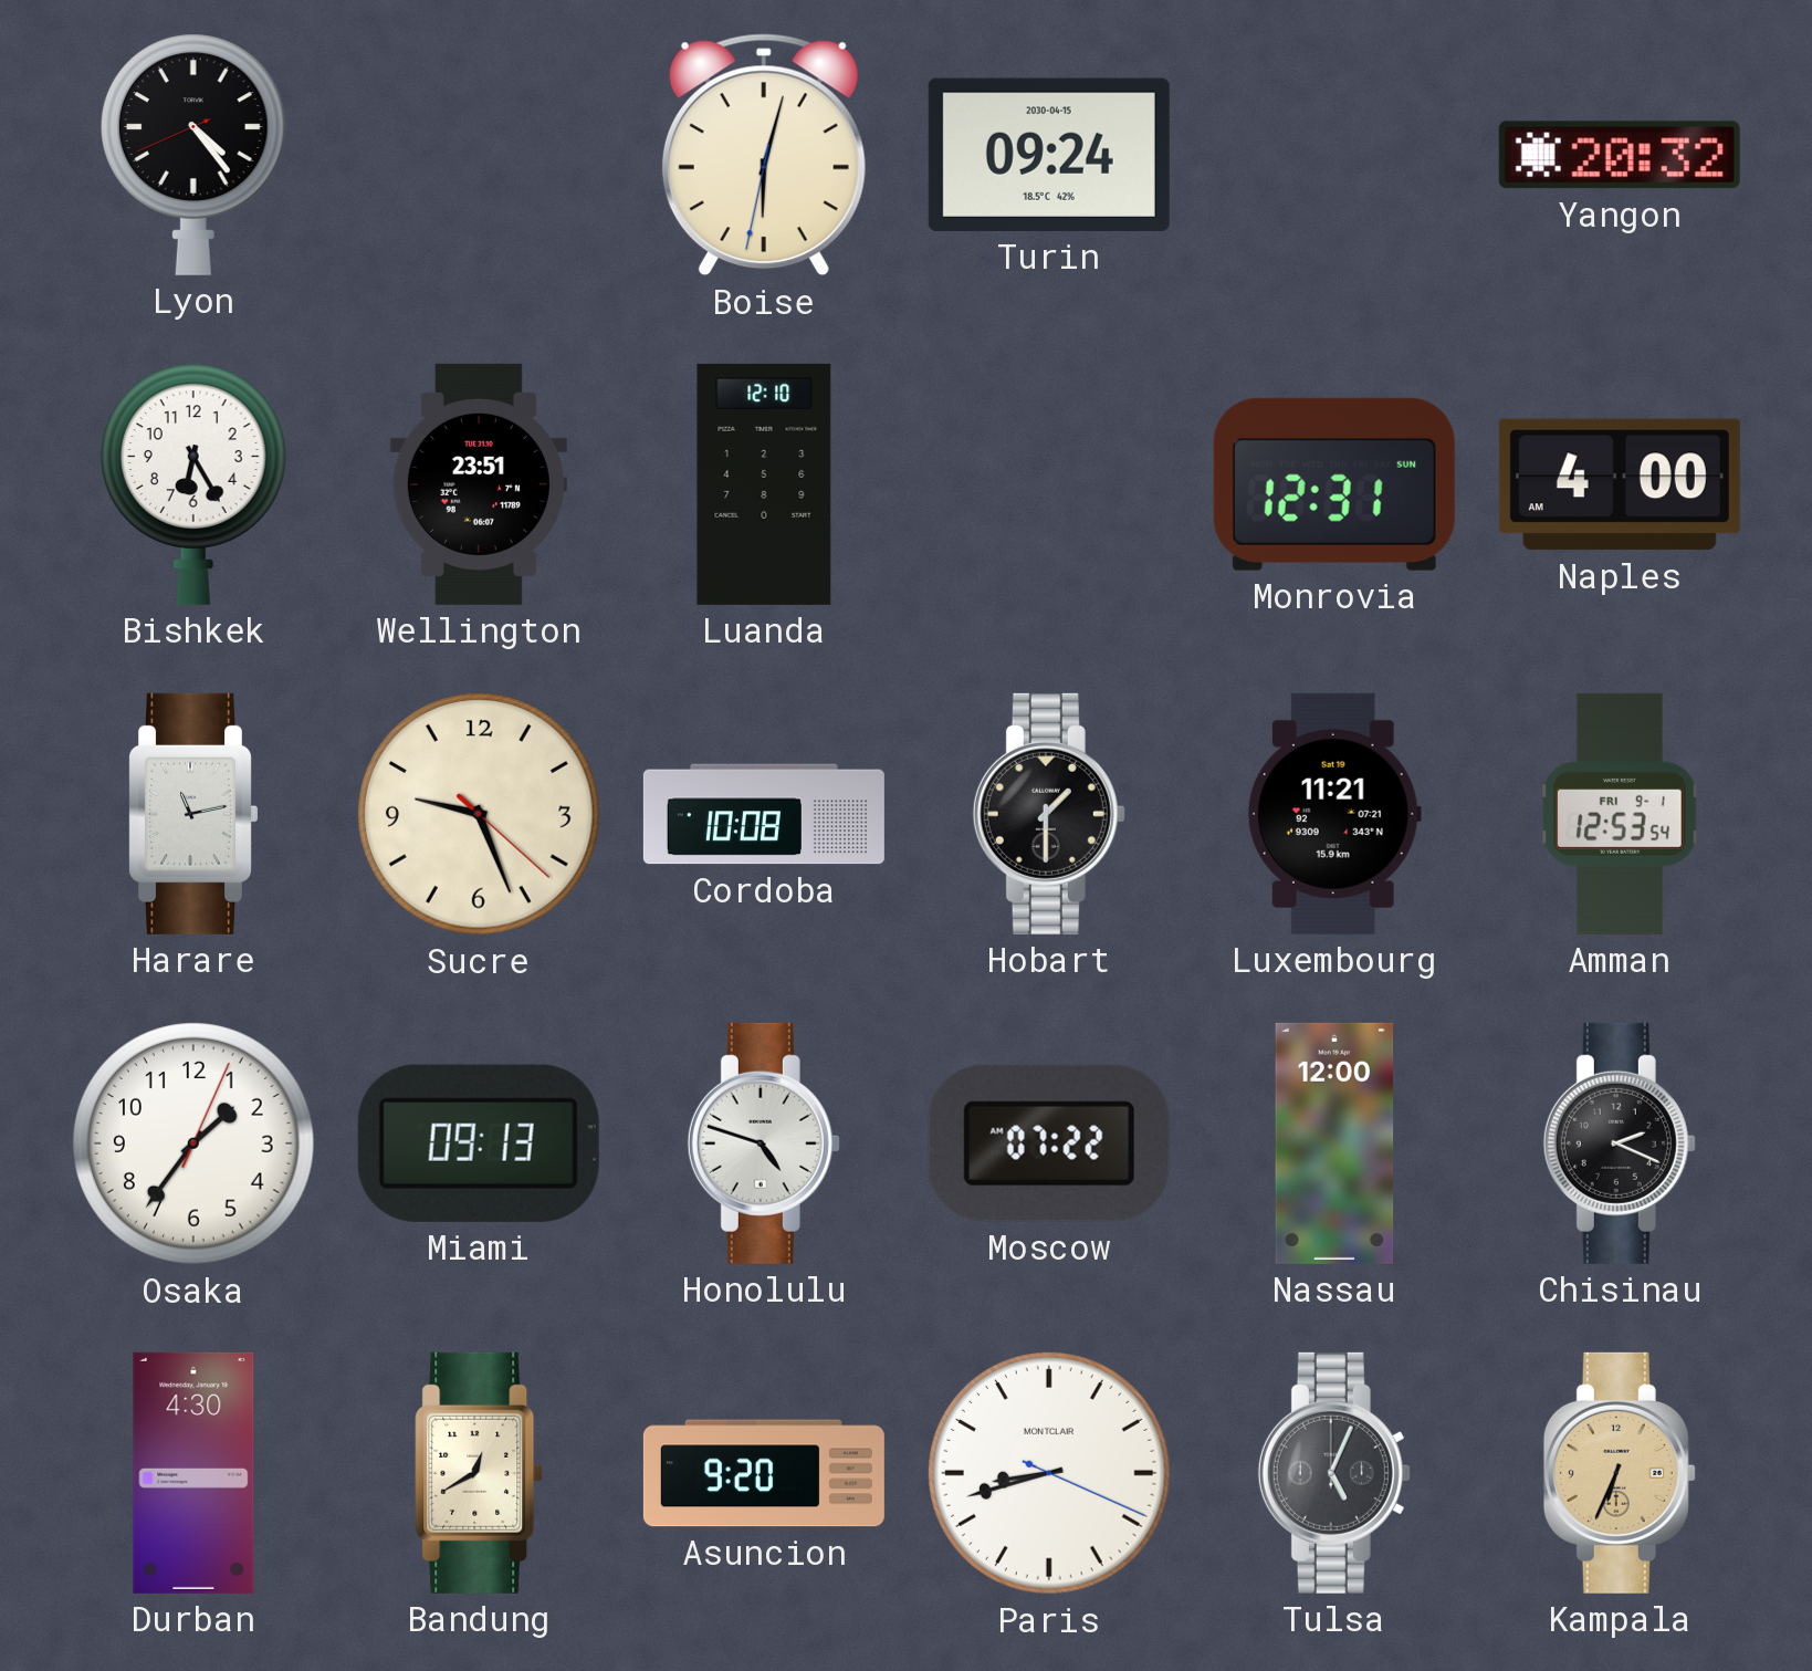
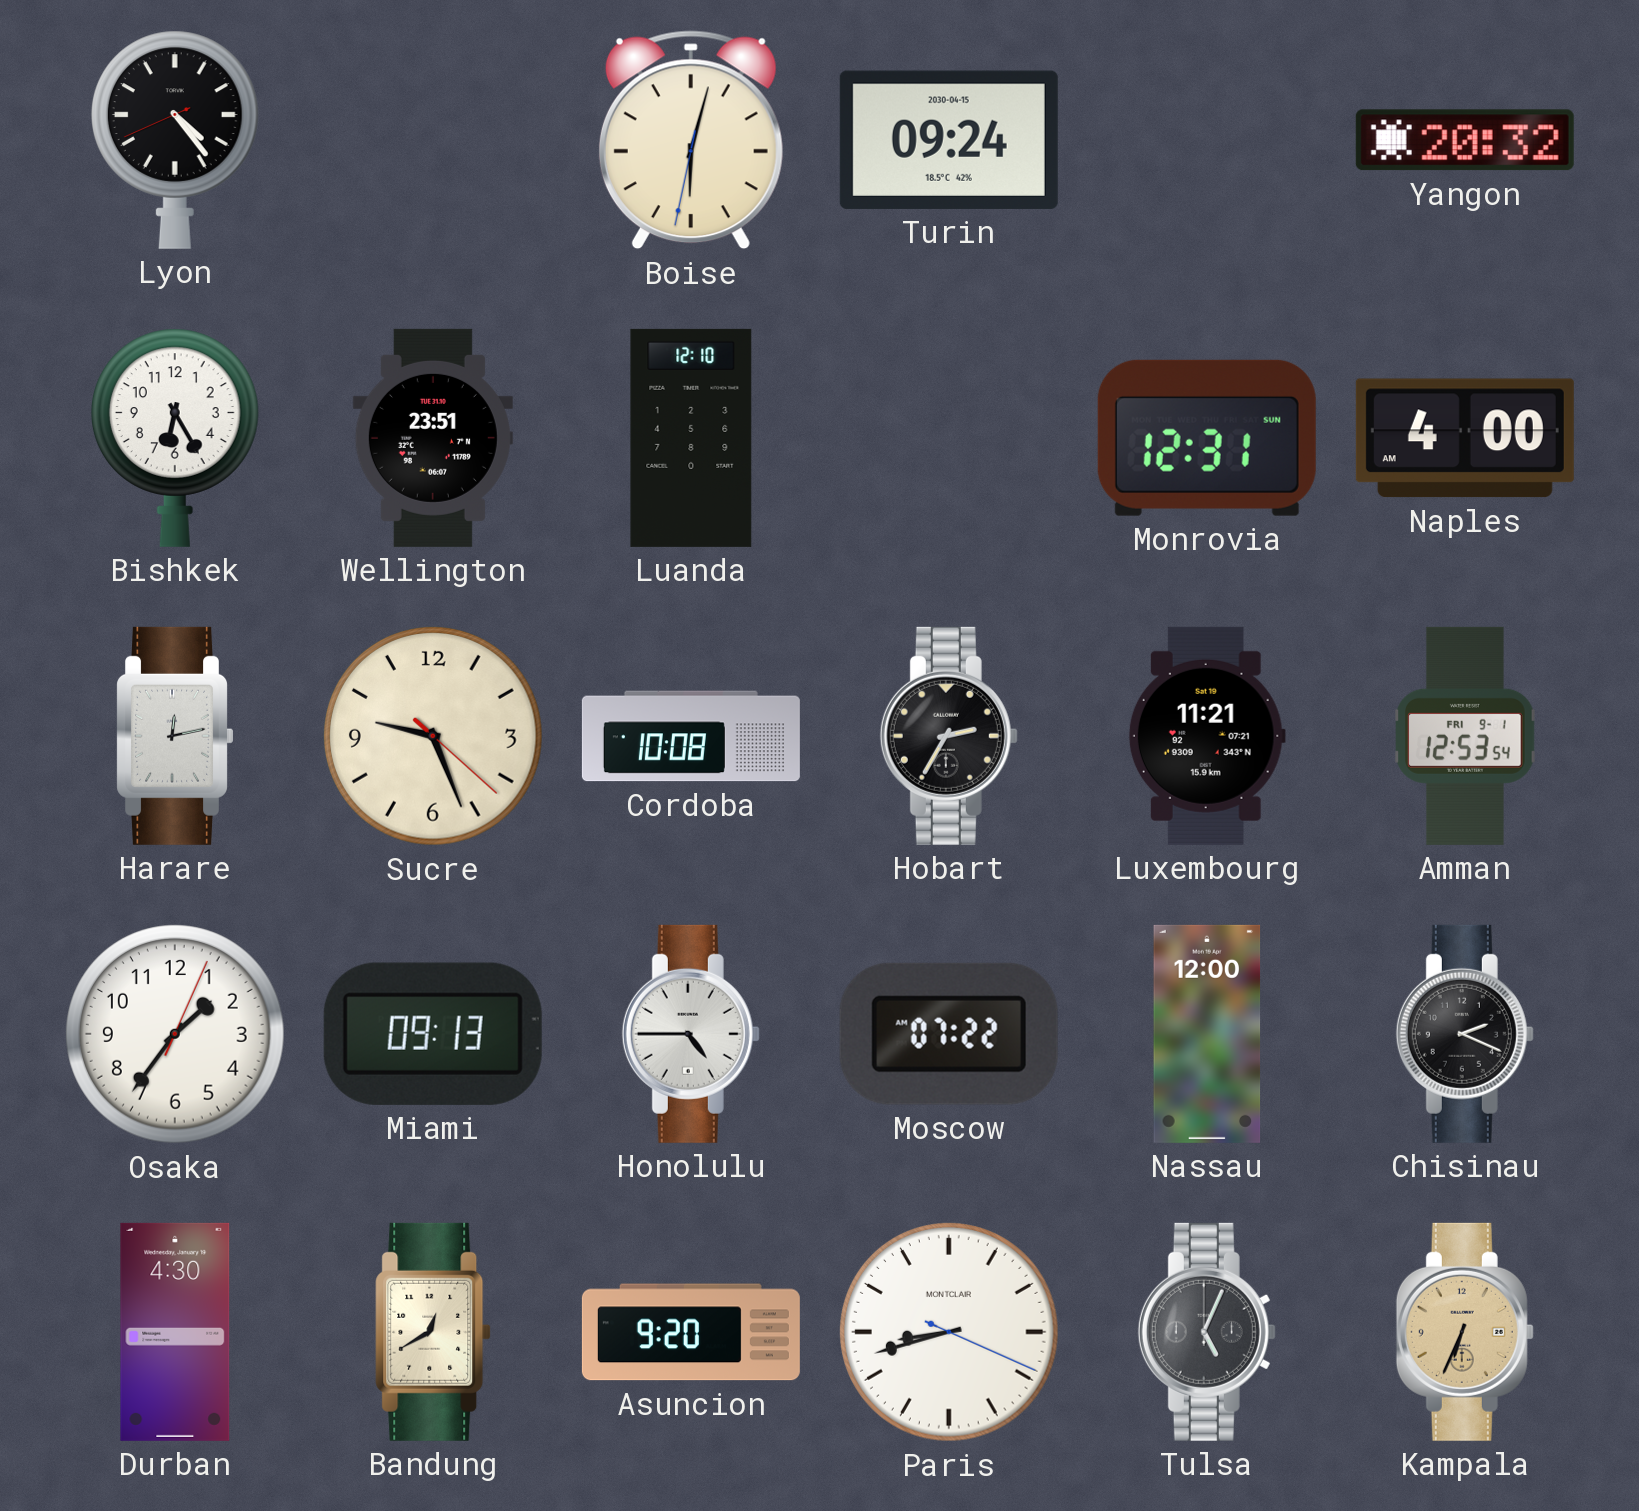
Harare: 11:13 -> 12:13 (174, 736)
Hobart: 1:30 -> 2:35 (949, 736)
Honolulu: 4:48 -> 4:45 (691, 1034)
